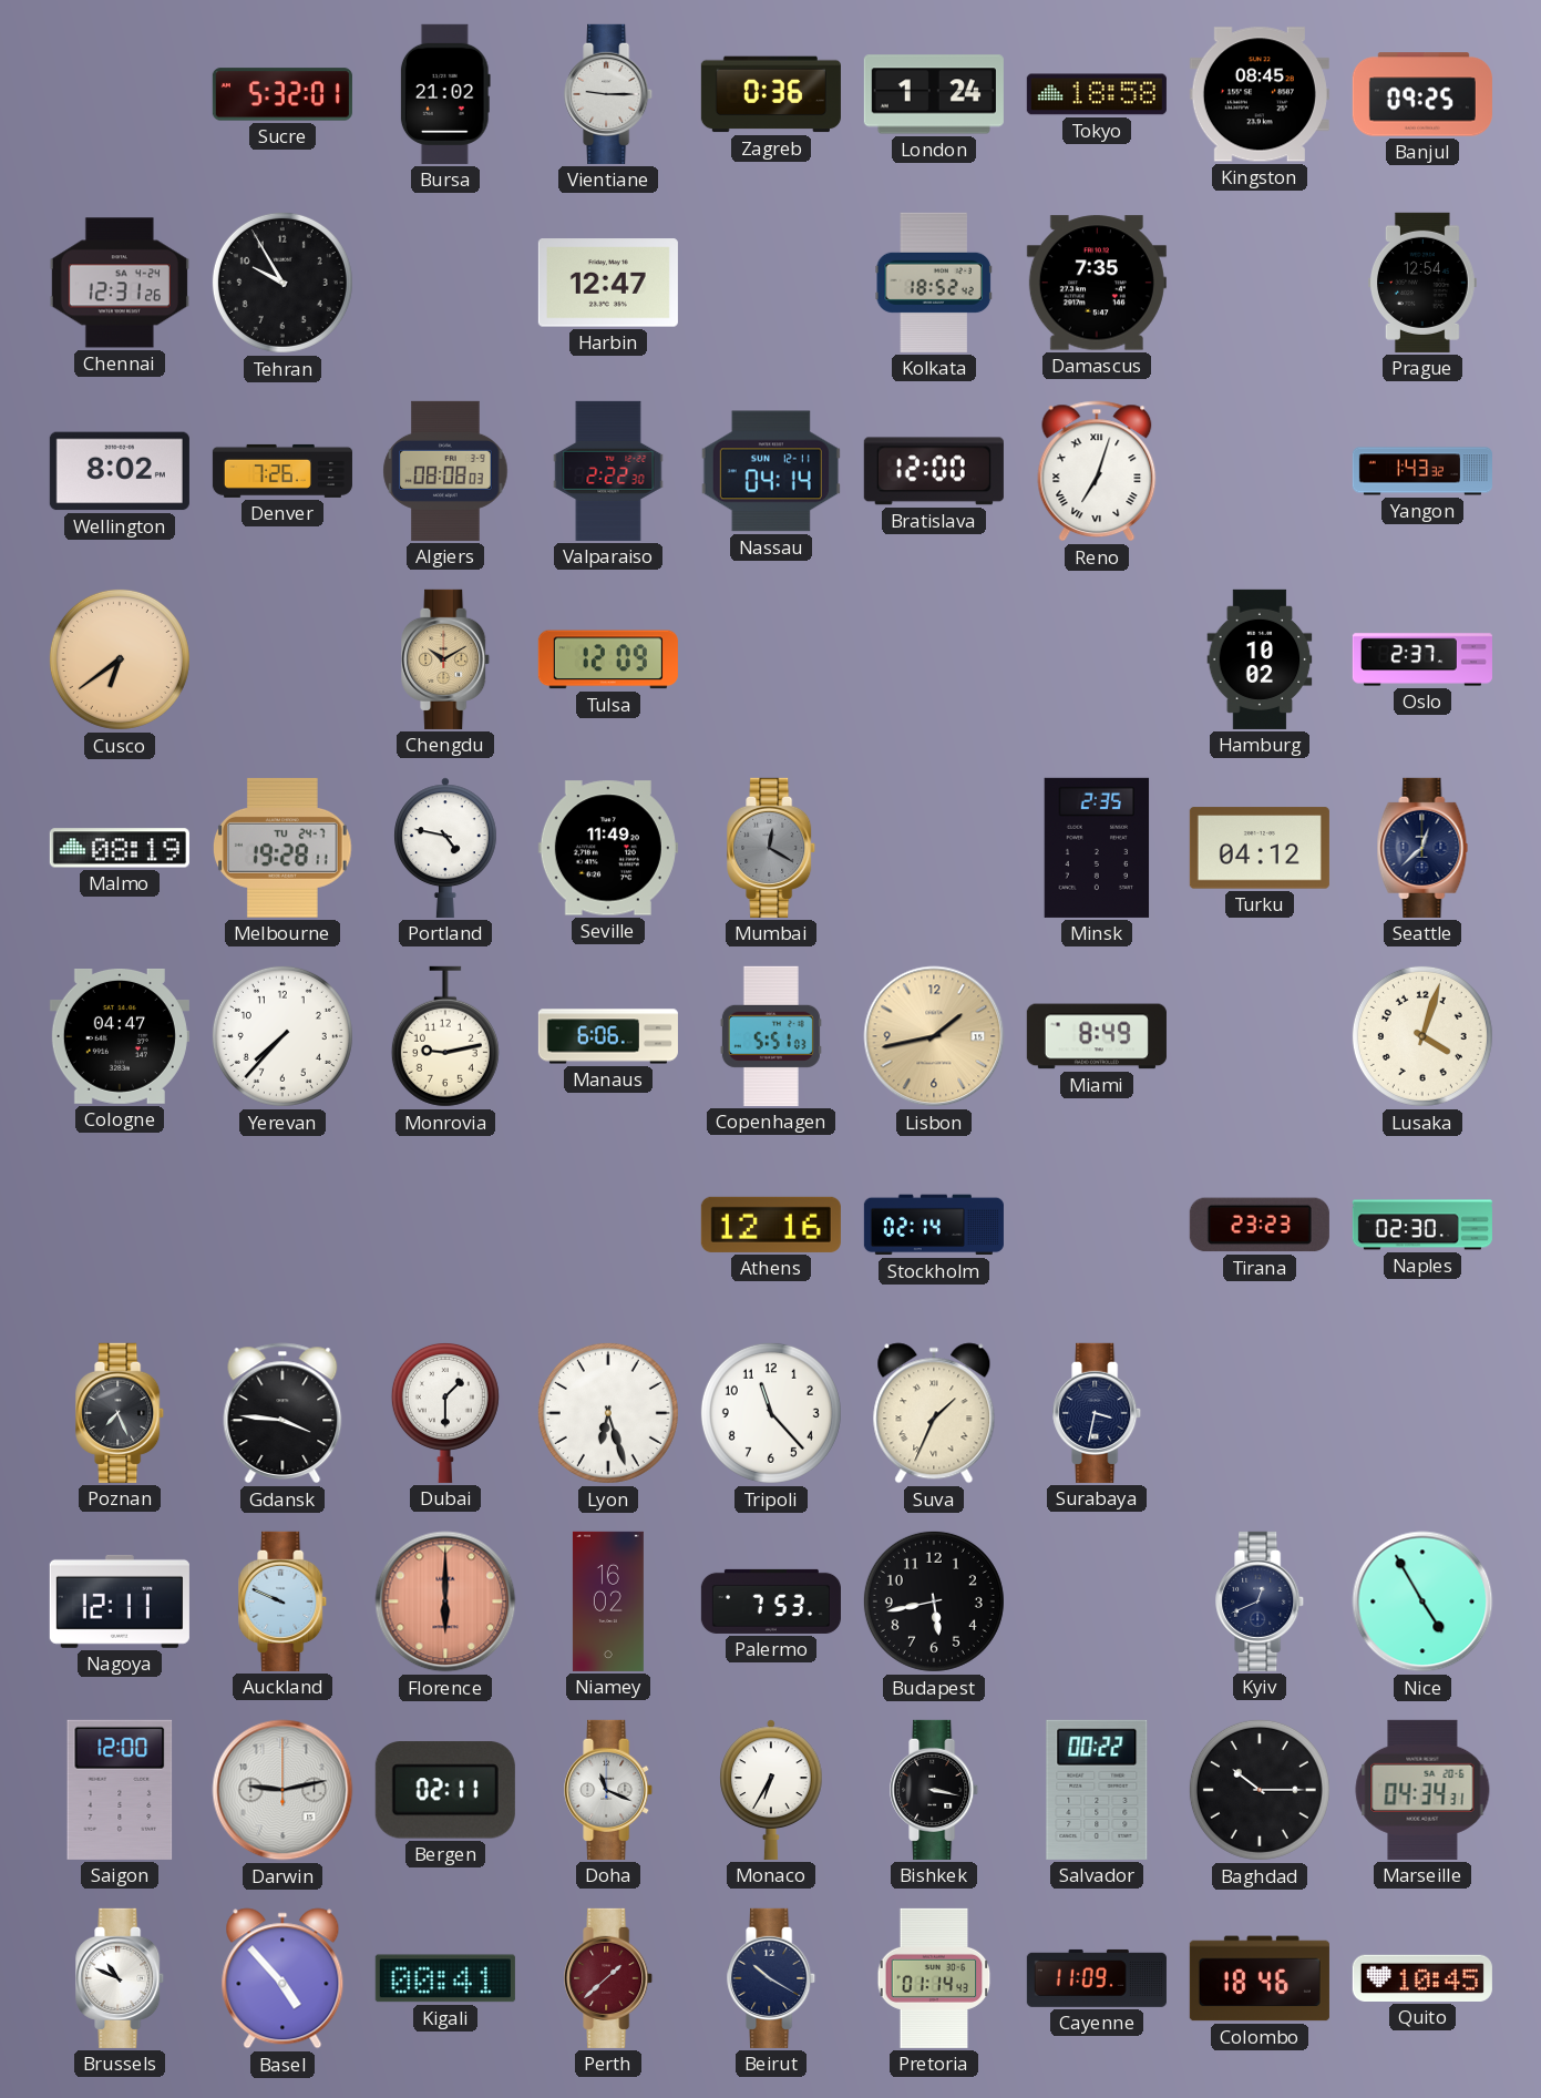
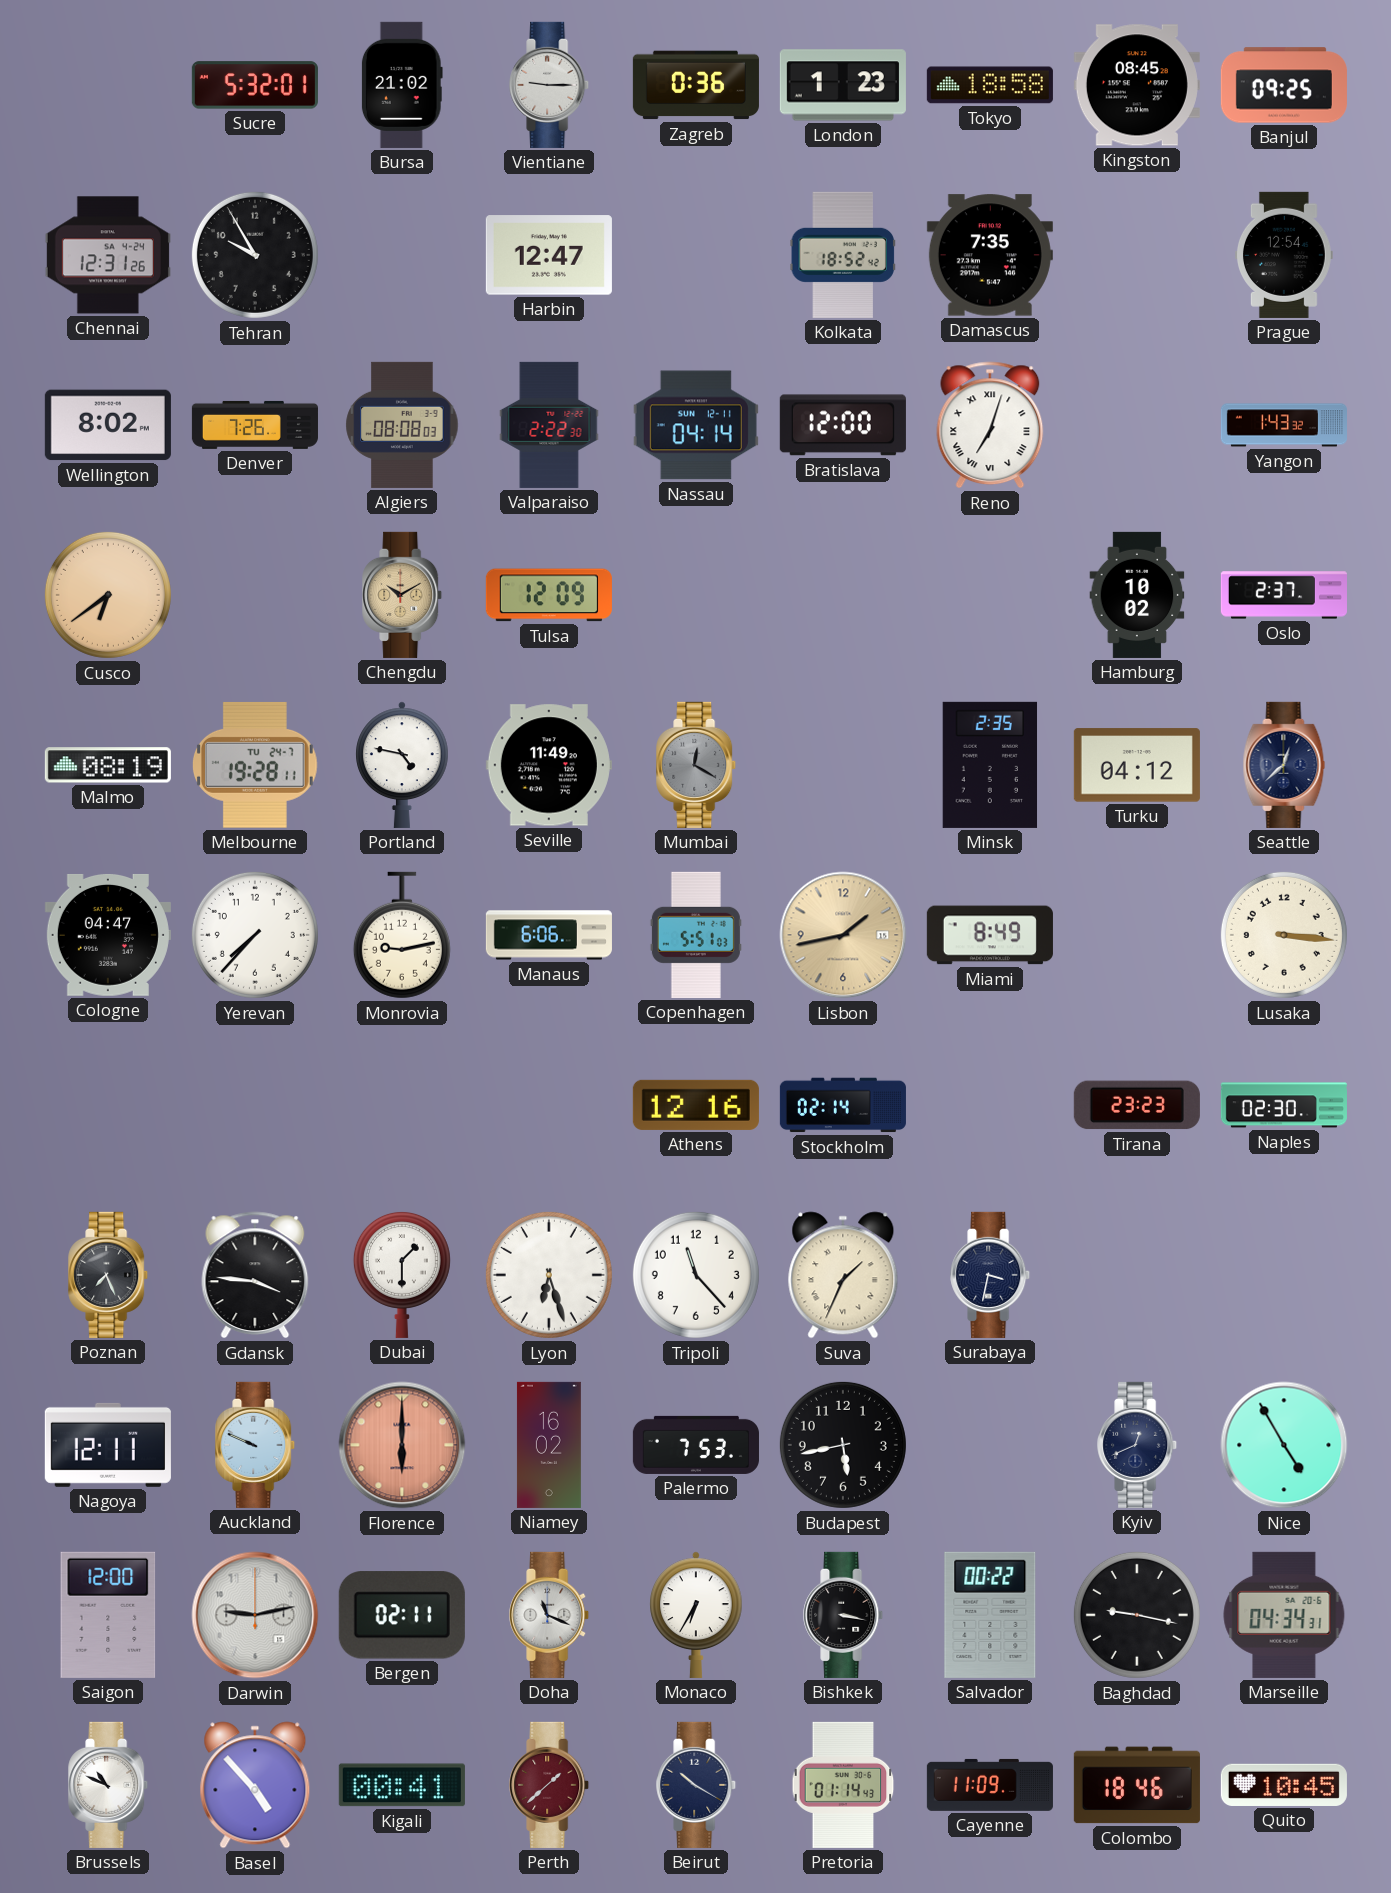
London: 1:24 -> 1:23 (843, 85)
Lusaka: 4:03 -> 3:16 (1284, 935)
Baghdad: 10:15 -> 9:17 (1137, 1615)
